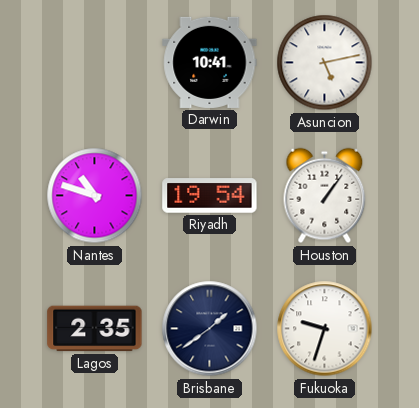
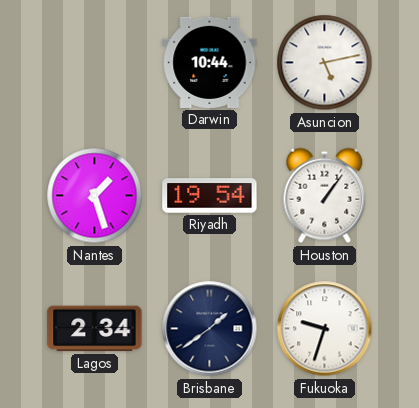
Darwin: 10:41 -> 10:44 (210, 62)
Nantes: 10:48 -> 1:27 (95, 196)
Lagos: 2:35 -> 2:34 (95, 329)
